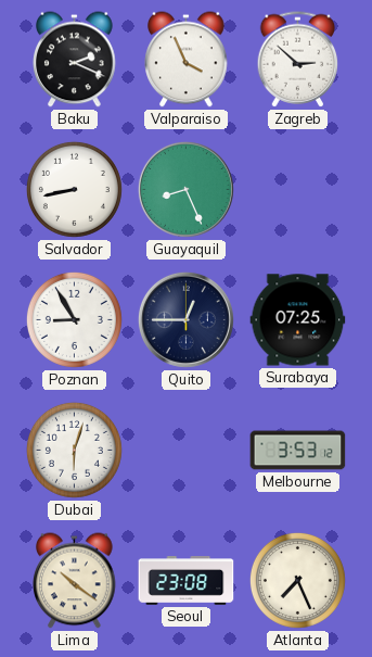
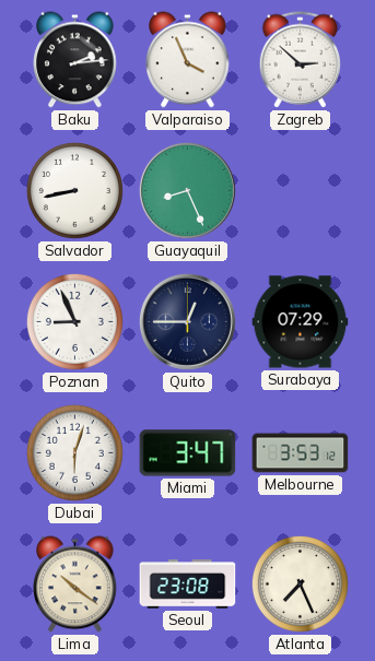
Baku: 2:19 -> 2:14 (75, 60)
Poznan: 8:55 -> 8:56 (74, 321)
Surabaya: 07:25 -> 07:29 (301, 322)
Miami: none -> 3:47 (188, 453)
